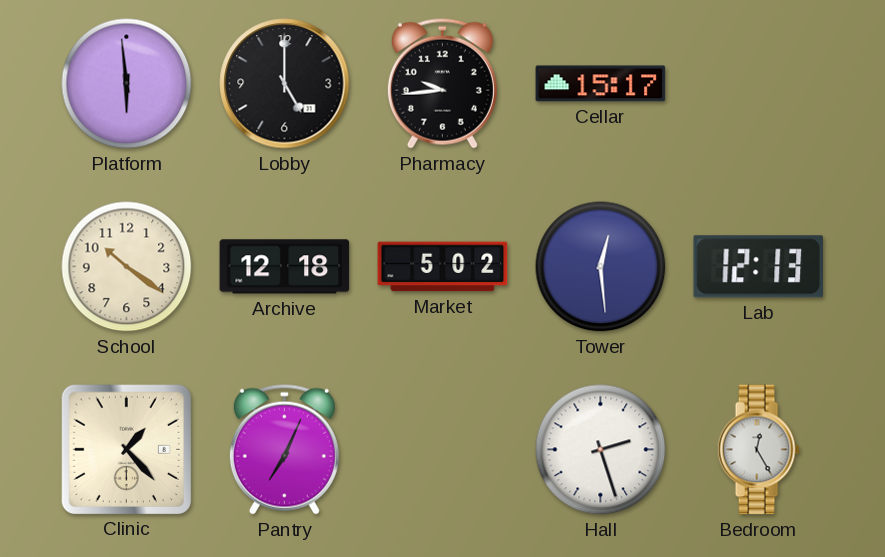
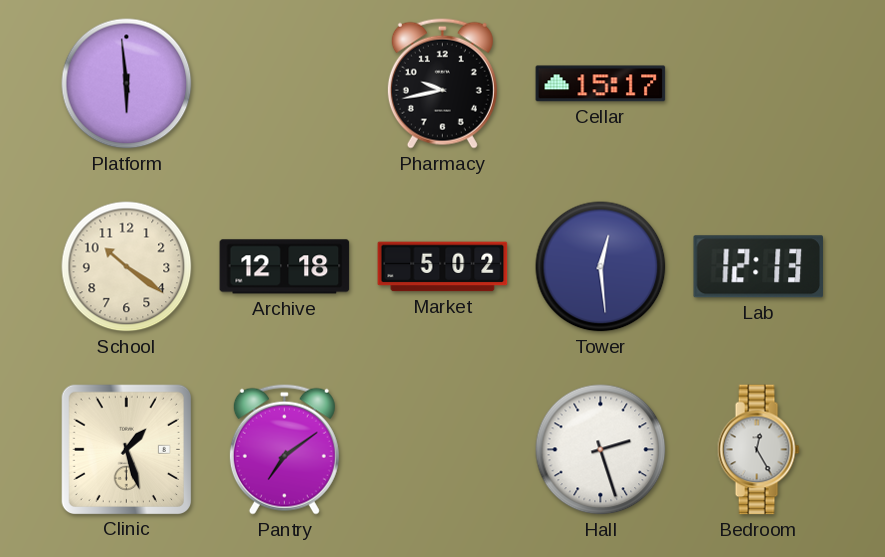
Lobby: 5:00 -> none (285, 84)
Pharmacy: 9:44 -> 9:43 (442, 83)
Clinic: 1:23 -> 1:27 (126, 449)
Pantry: 7:04 -> 7:09 (284, 449)
